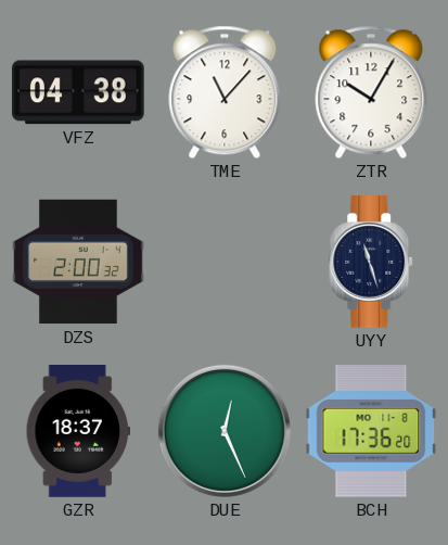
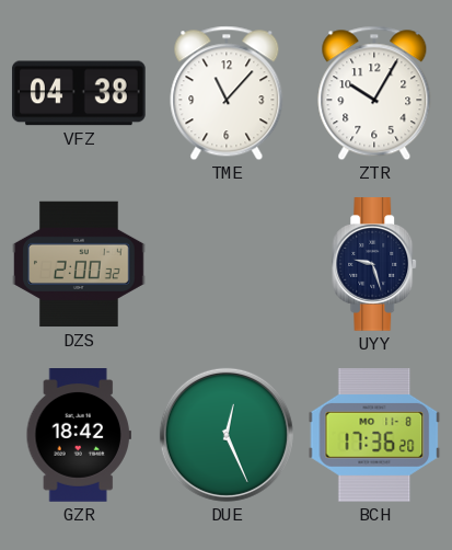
UYY: 11:27 -> 9:27 (375, 264)
GZR: 18:37 -> 18:42 (79, 435)
